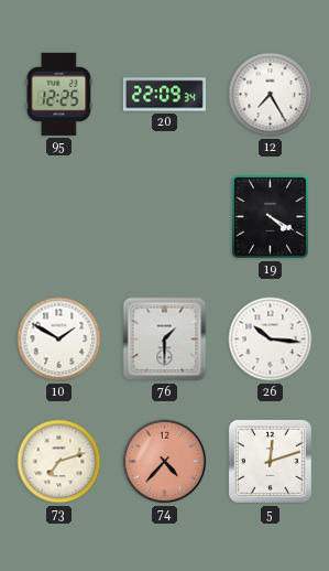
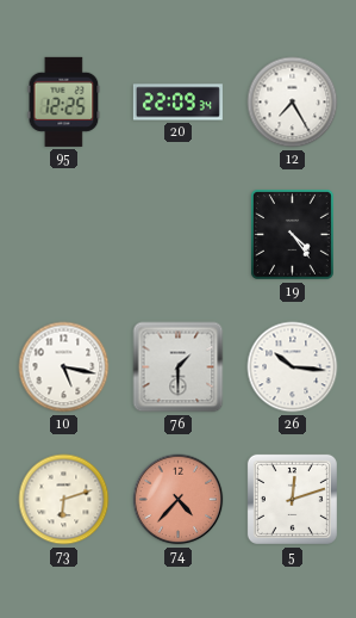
19: 4:20 -> 4:24 (292, 234)
10: 1:50 -> 5:17 (64, 367)
73: 7:12 -> 6:12 (64, 500)
